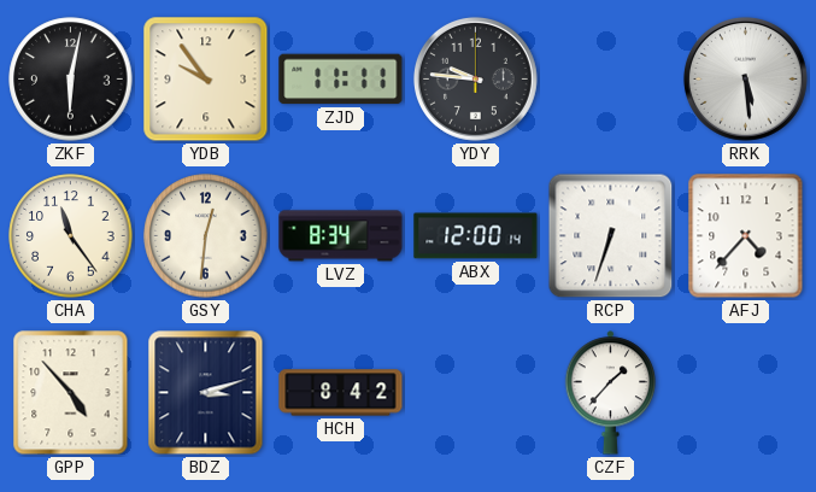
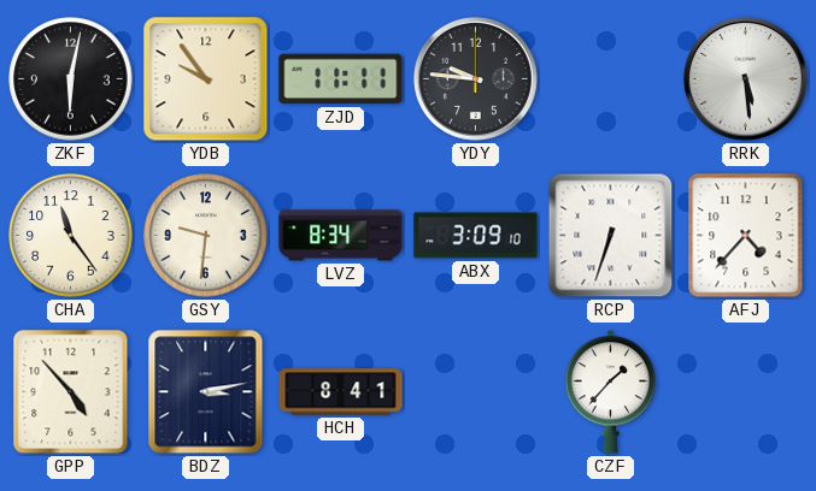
GSY: 12:31 -> 9:31 (206, 236)
ABX: 12:00 -> 3:09 (476, 236)
BDZ: 3:12 -> 3:13 (206, 392)
HCH: 8:42 -> 8:41 (341, 392)
